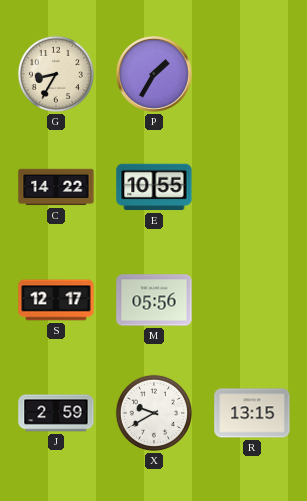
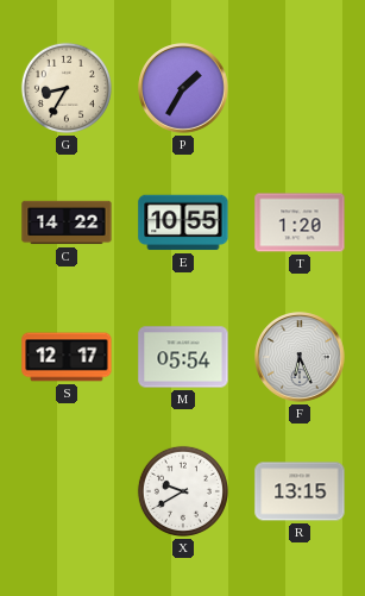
T: none -> 1:20 (300, 222)
M: 05:56 -> 05:54 (183, 357)
F: none -> 6:26 (300, 357)
J: 2:59 -> none (56, 413)
